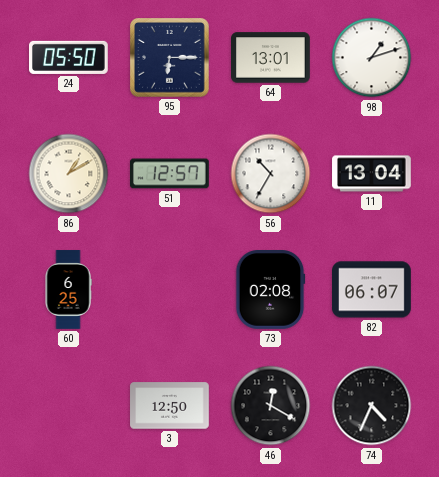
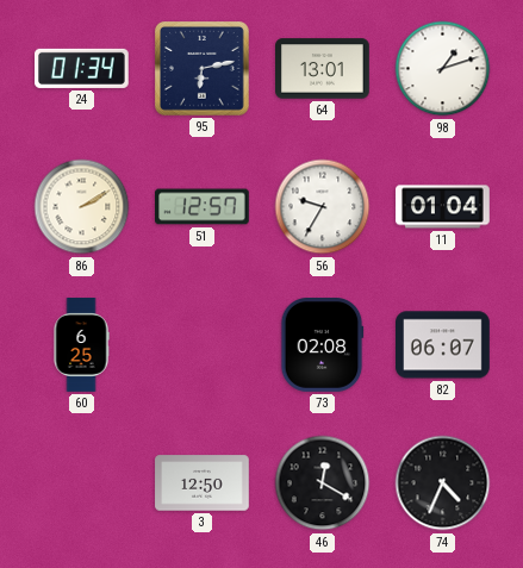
24: 05:50 -> 01:34 (82, 68)
95: 6:15 -> 6:13 (203, 69)
86: 1:10 -> 2:10 (82, 207)
56: 10:35 -> 9:35 (323, 207)
11: 13:04 -> 01:04 (443, 207)
